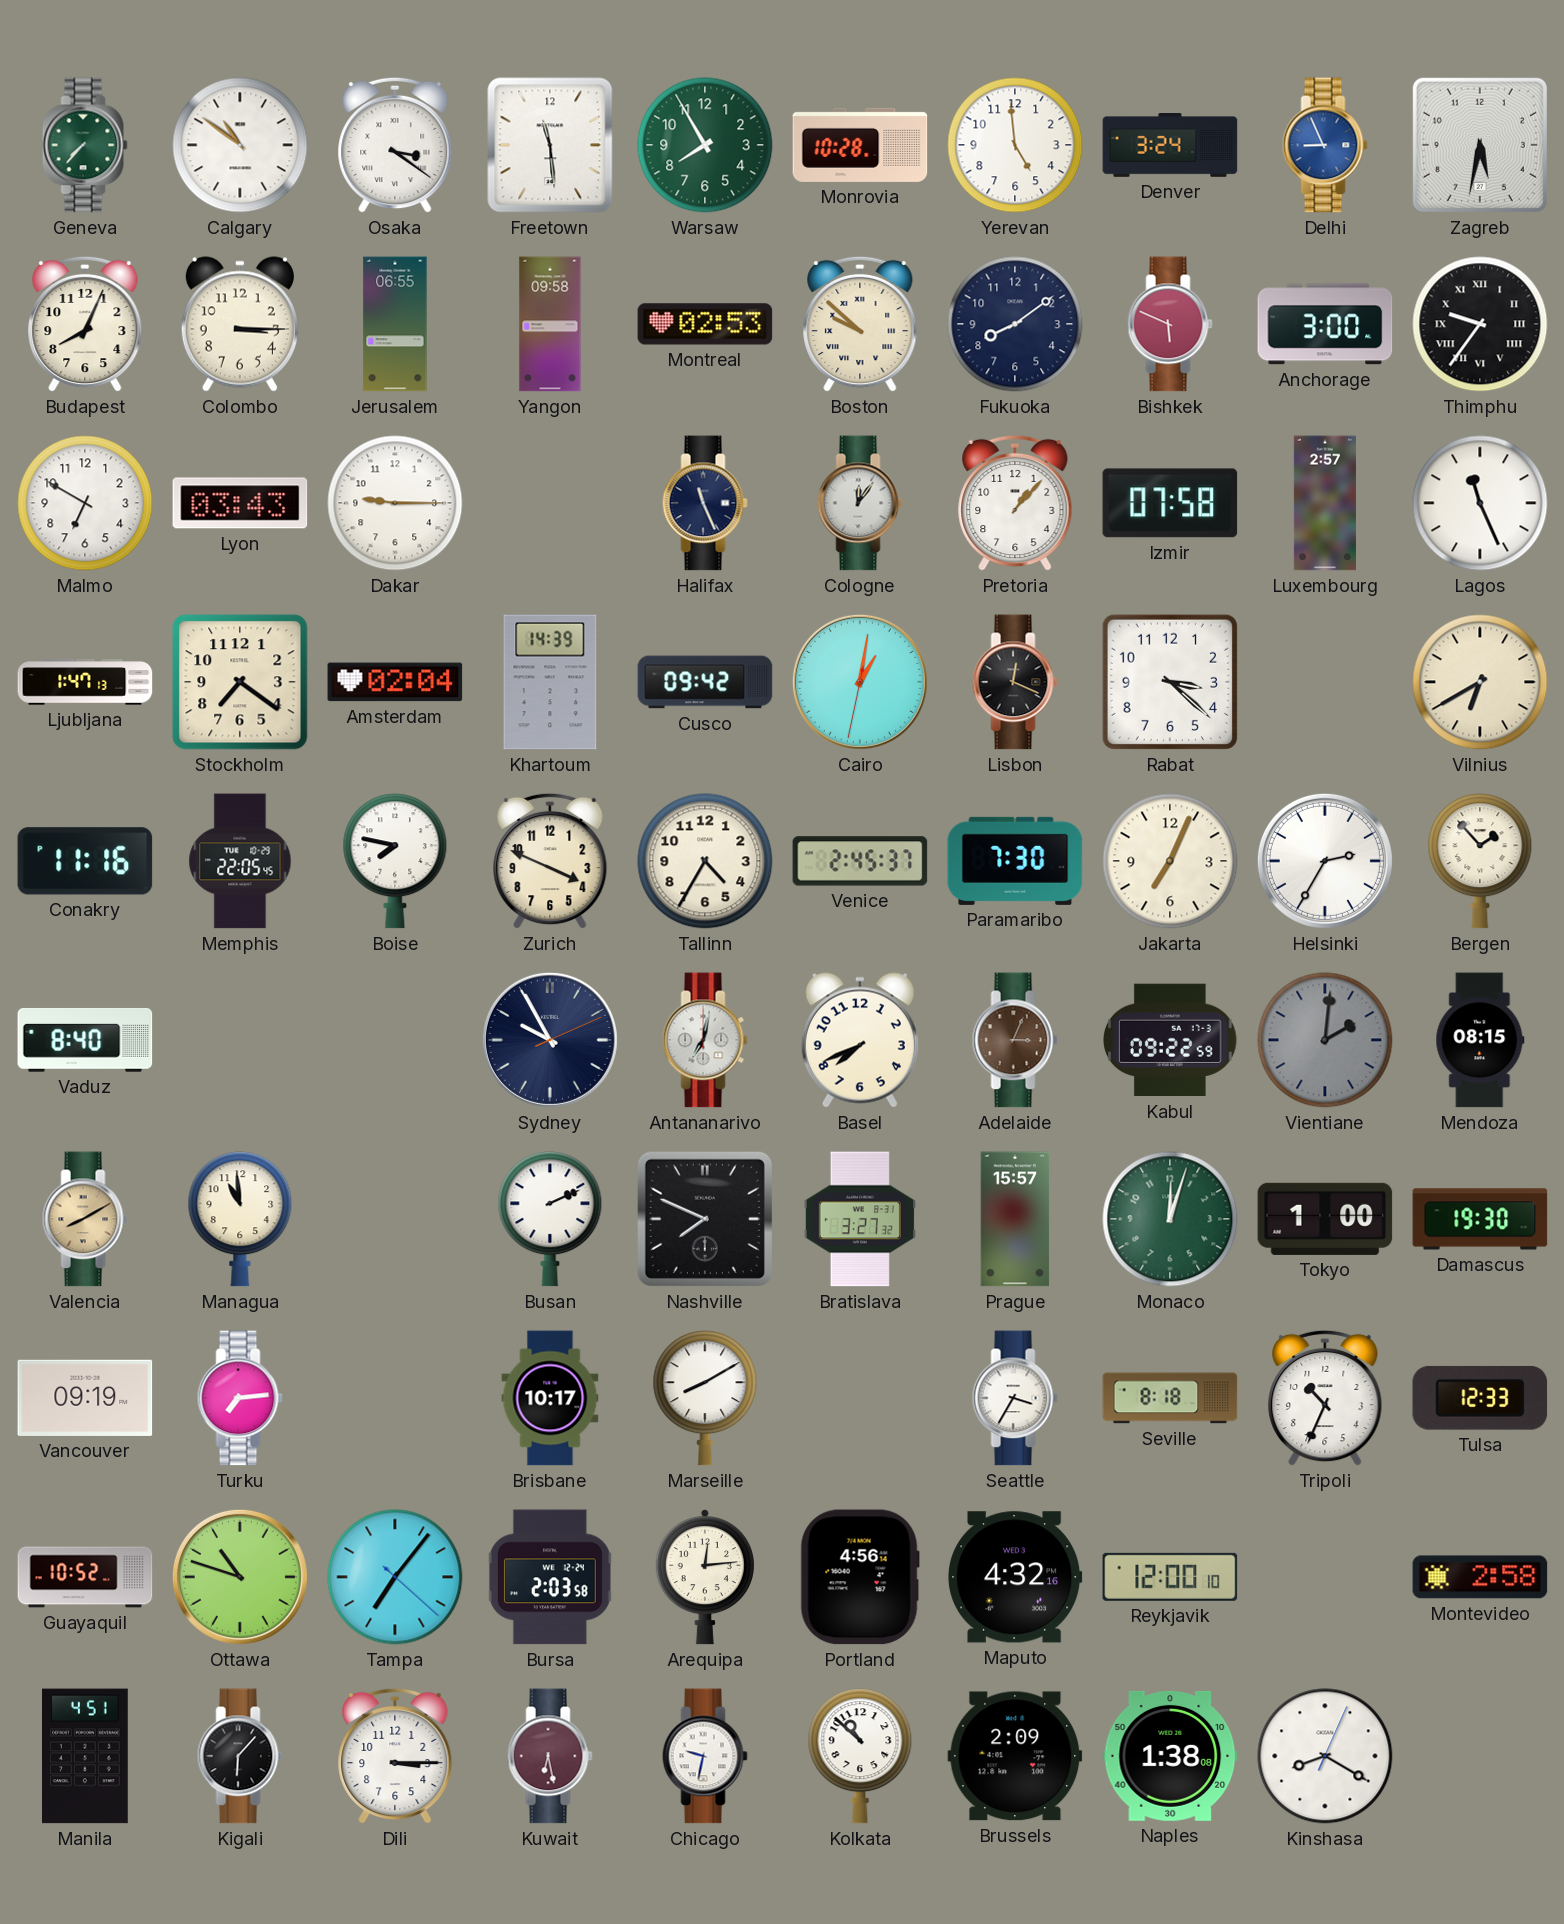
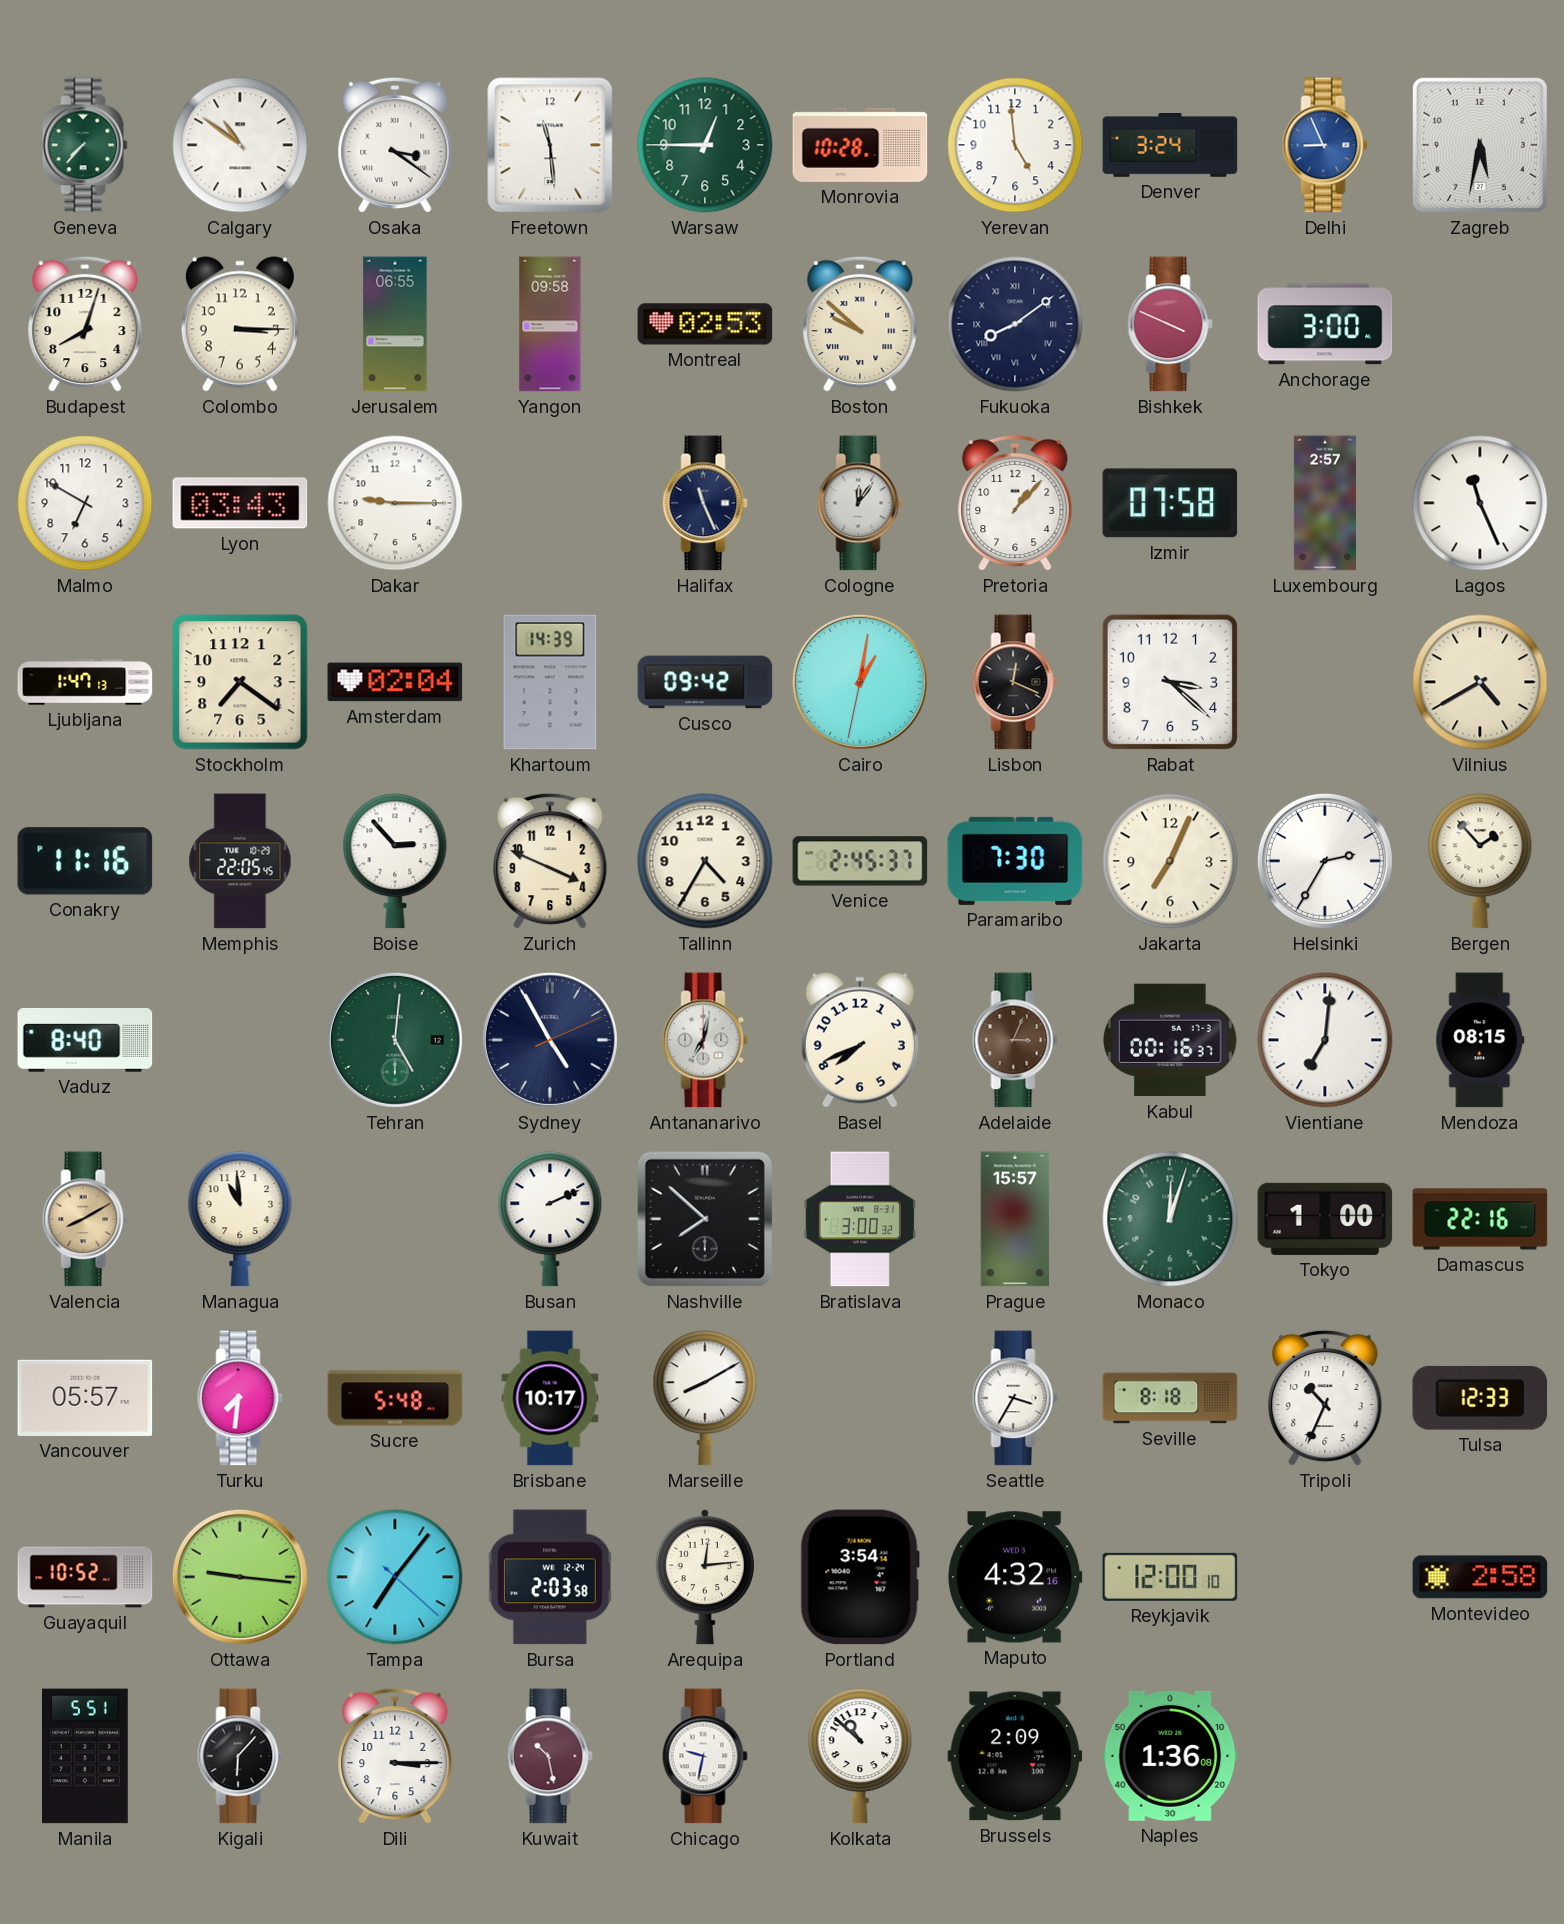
Warsaw: 7:55 -> 12:45 (705, 145)
Budapest: 8:04 -> 8:03 (85, 324)
Fukuoka numerals: Arabic -> Roman (1015, 324)
Bishkek: 5:49 -> 3:49 (1170, 324)
Thimphu: 9:36 -> none (1480, 324)
Vilnius: 6:40 -> 4:40 (1480, 682)
Boise: 7:47 -> 2:53 (395, 861)
Tehran: none -> 5:01 (395, 1040)
Sydney: 9:55 -> 4:55 (550, 1040)
Kabul: 09:22 -> 00:16 (1171, 1040)
Vientiane: 2:01 -> 7:01 (1325, 1040)
Vientiane dial: grey -> white (1325, 1040)
Nashville: 7:49 -> 7:52 (705, 1219)
Bratislava: 3:27 -> 3:00 (860, 1219)
Damascus: 19:30 -> 22:16 (1480, 1219)
Vancouver: 09:19 -> 05:57 (85, 1398)
Turku: 7:14 -> 7:31 (240, 1398)
Sucre: none -> 5:48 (395, 1398)
Ottawa: 10:48 -> 9:16 (240, 1577)
Portland: 4:56 -> 3:54 (860, 1577)
Manila: 4:51 -> 5:51 (86, 1756)
Kuwait: 6:28 -> 10:28 (550, 1756)
Naples: 1:38 -> 1:36 (1170, 1756)
Kinshasa: 8:20 -> none (1325, 1756)
